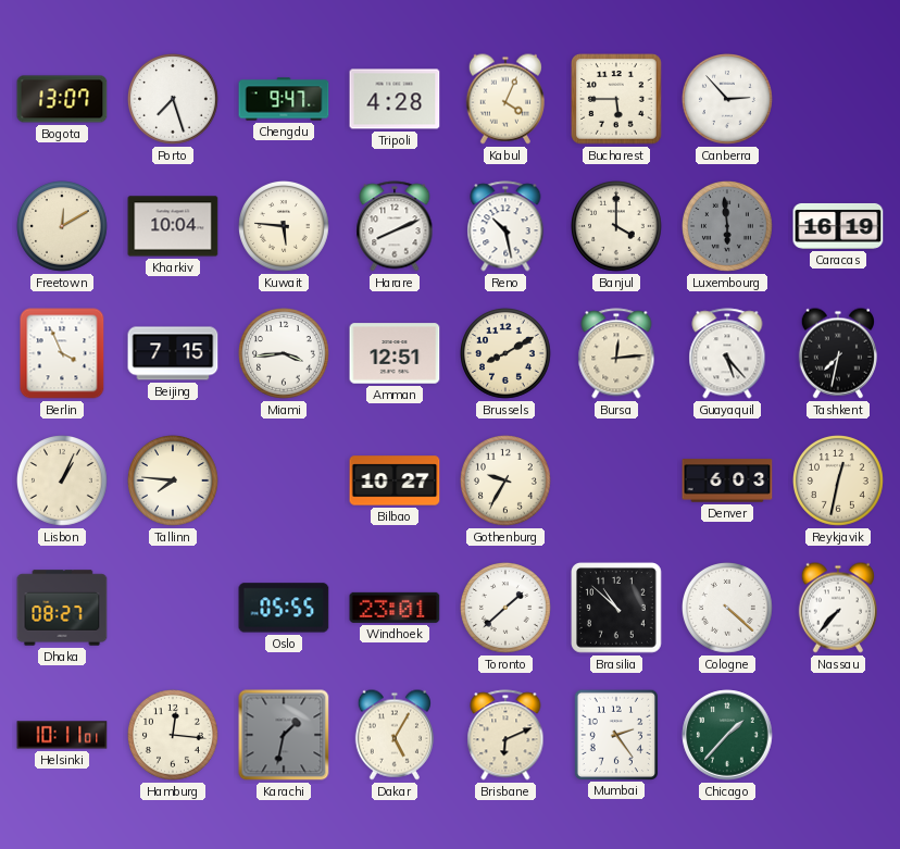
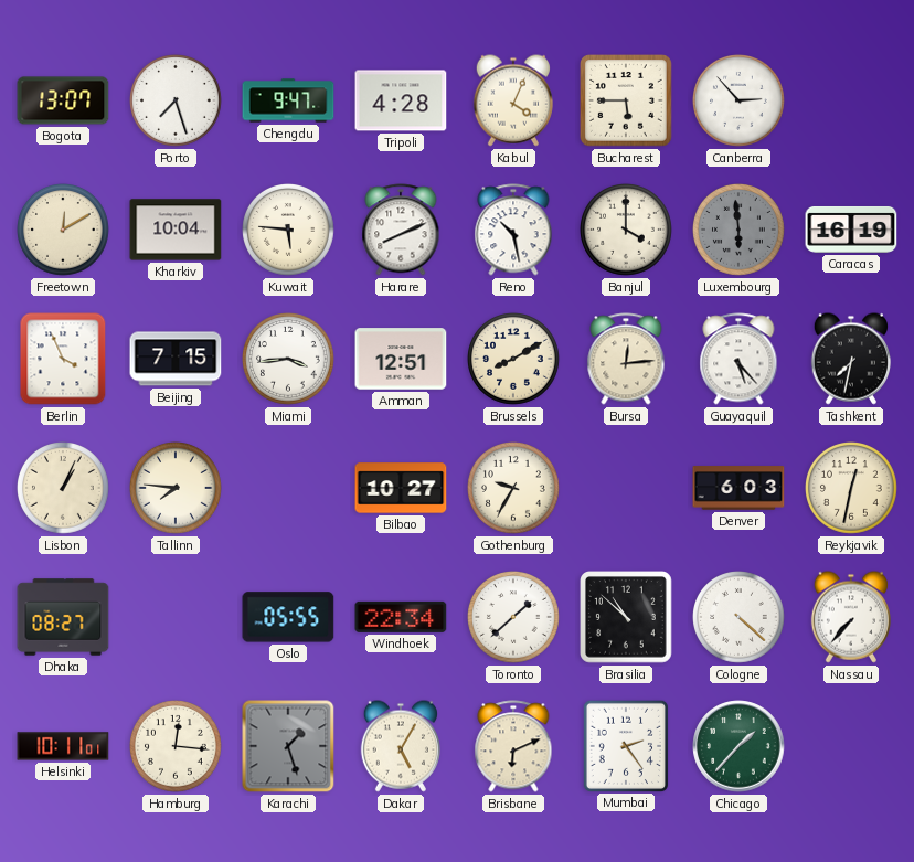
Windhoek: 23:01 -> 22:34 (401, 617)
Karachi: 1:32 -> 1:27 (288, 746)
